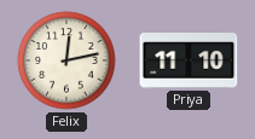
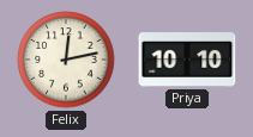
Priya: 11:10 -> 10:10 (187, 61)
